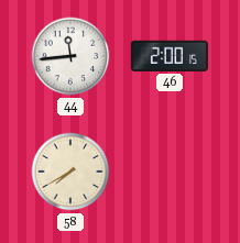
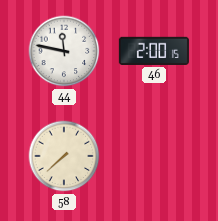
44: 11:44 -> 11:47 (64, 51)
58: 7:40 -> 7:38 (64, 156)
